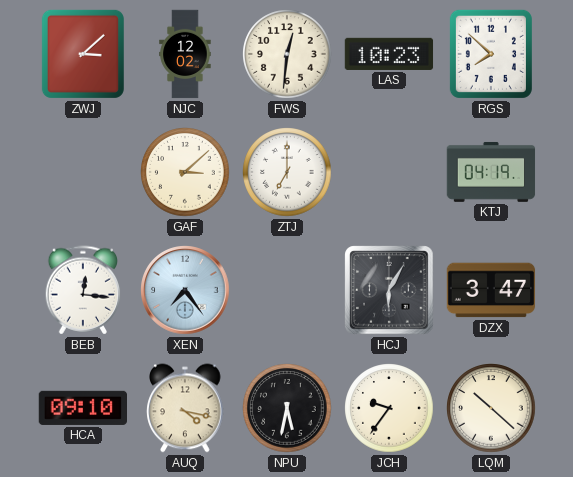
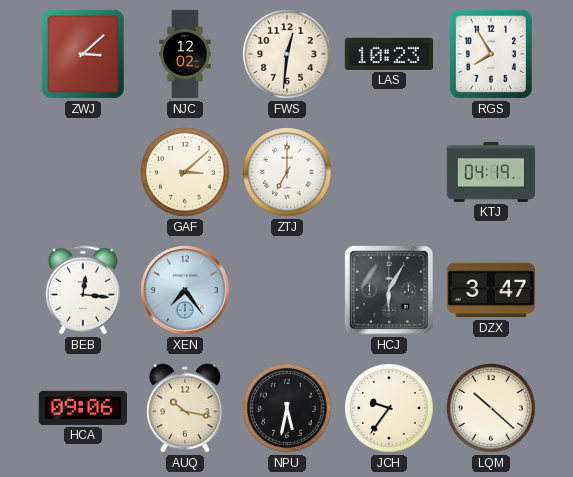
RGS: 7:52 -> 7:55 (491, 54)
HCA: 09:10 -> 09:06 (82, 408)
AUQ: 4:17 -> 10:17 (185, 408)
